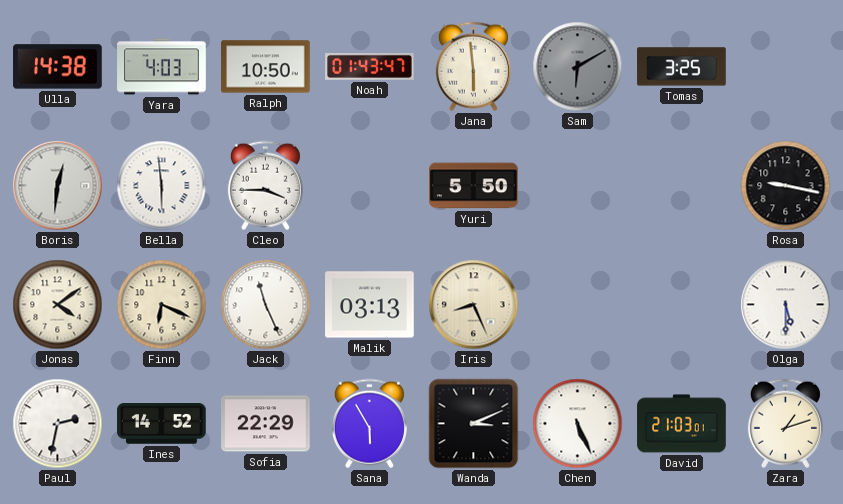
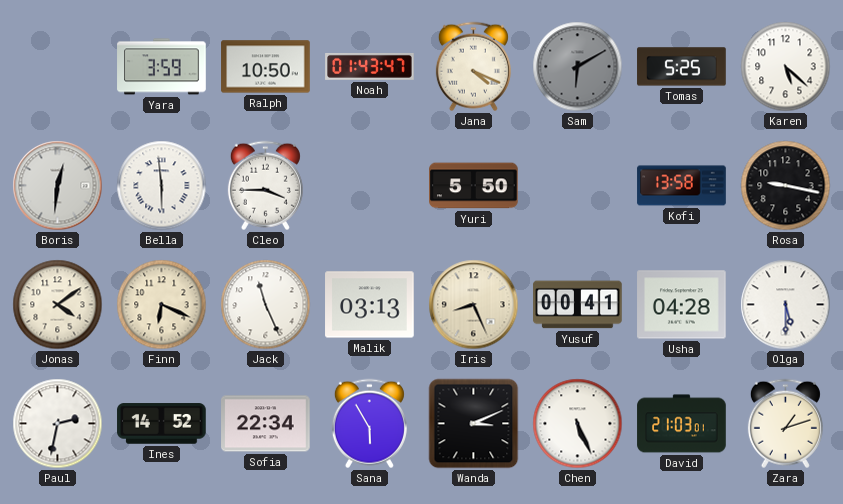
Ulla: 14:38 -> none (58, 67)
Yara: 4:03 -> 3:59 (162, 67)
Jana: 5:59 -> 4:19 (473, 67)
Tomas: 3:25 -> 5:25 (682, 67)
Karen: none -> 5:22 (786, 67)
Kofi: none -> 13:58 (682, 186)
Yusuf: none -> 00:41 (578, 305)
Usha: none -> 04:28 (682, 305)
Sofia: 22:29 -> 22:34 (266, 424)
